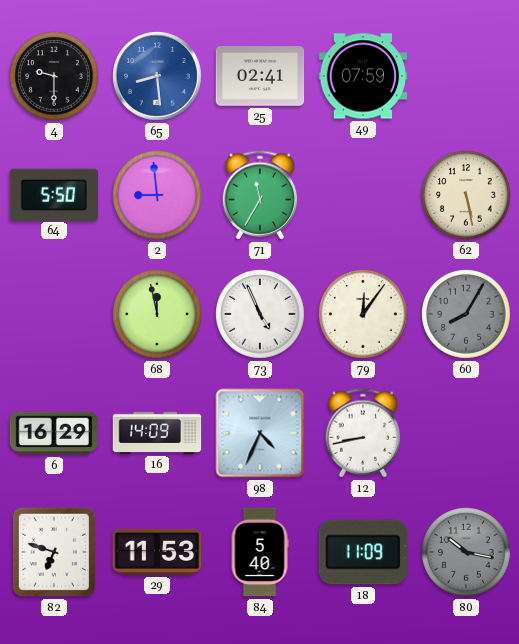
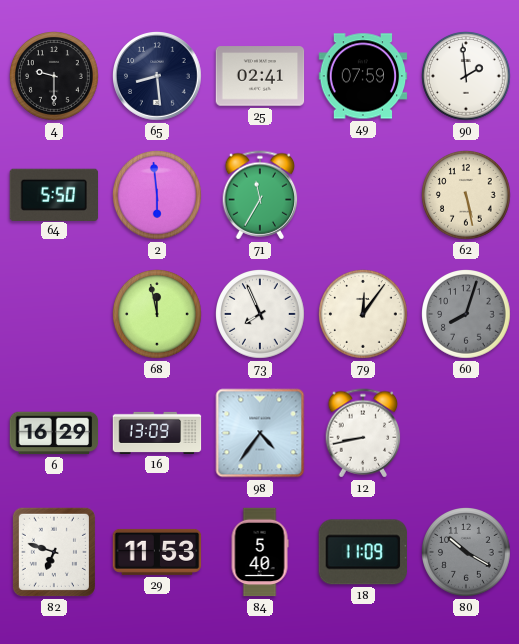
65 dial: blue -> navy (158, 77)
90: none -> 1:59 (467, 77)
2: 8:59 -> 5:59 (158, 196)
73: 4:56 -> 7:56 (261, 315)
60: 8:05 -> 8:03 (467, 315)
16: 14:09 -> 13:09 (157, 433)
98: 4:34 -> 4:36 (260, 433)
80: 10:17 -> 10:20 (467, 553)
